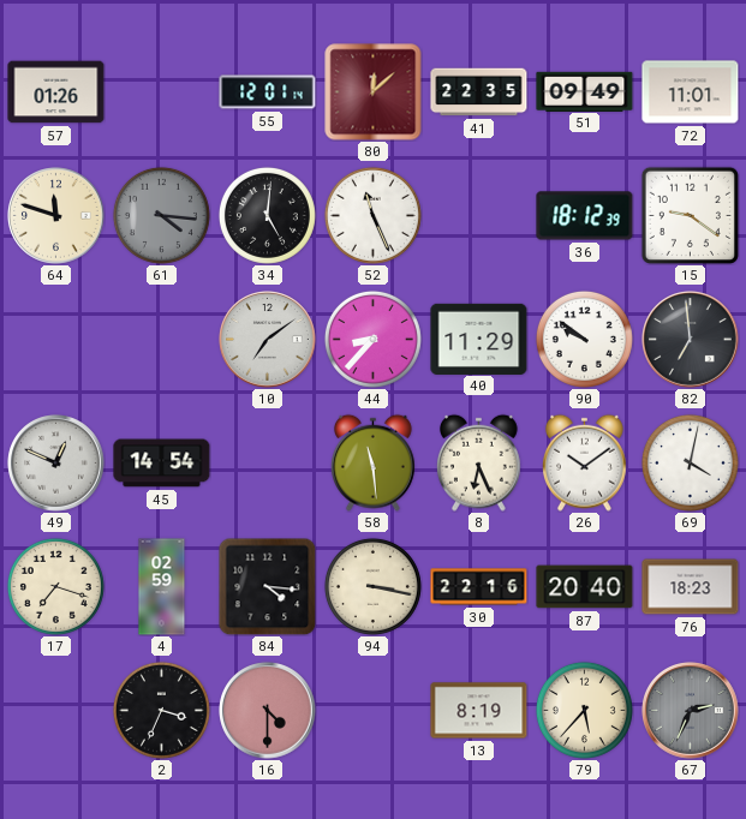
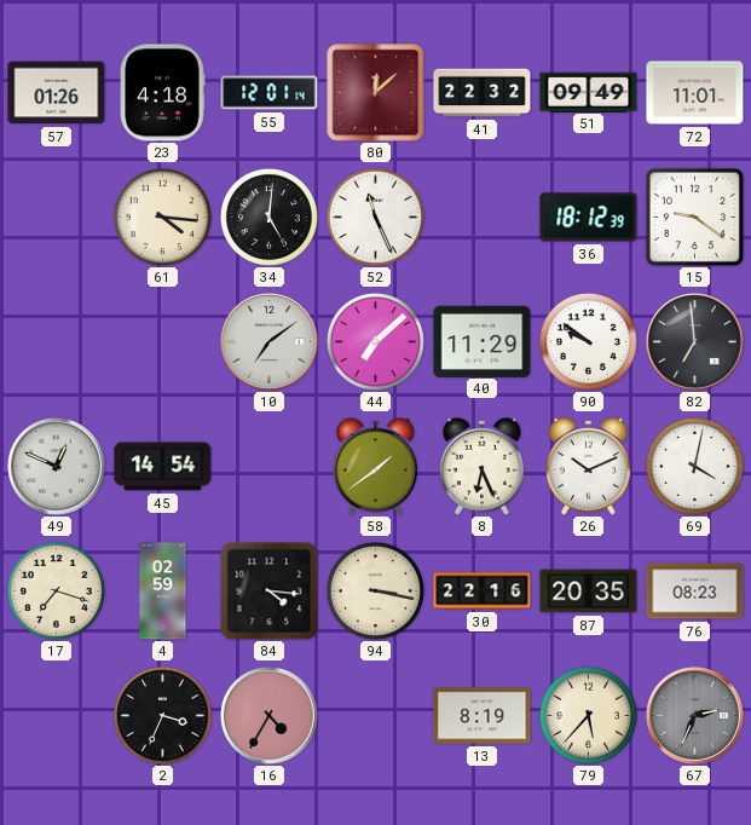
23: none -> 4:18 (162, 93)
41: 22:35 -> 22:32 (483, 93)
64: 11:48 -> none (56, 216)
61 dial: grey -> cream (162, 217)
44: 8:37 -> 7:08 (375, 341)
58: 11:29 -> 1:39 (376, 466)
26: 10:09 -> 10:11 (589, 466)
87: 20:40 -> 20:35 (589, 592)
76: 18:23 -> 08:23 (695, 592)
16: 4:30 -> 4:35 (270, 716)
